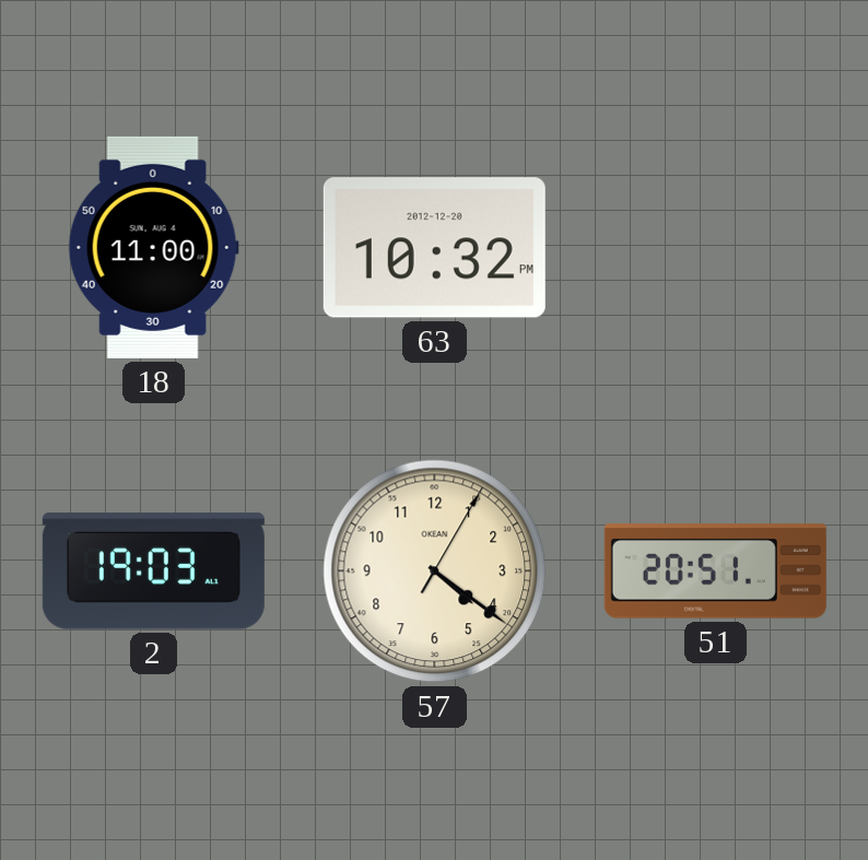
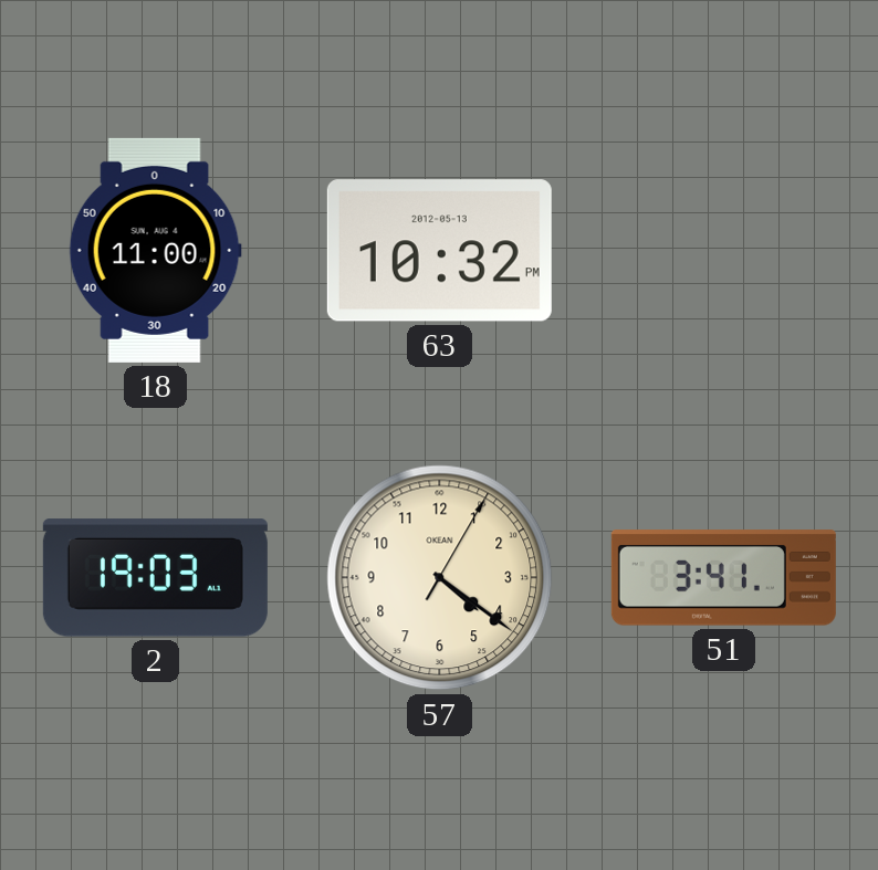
63 date: 2012-12-20 -> 2012-05-13 (439, 251)
51: 20:51 -> 3:41 (723, 578)
